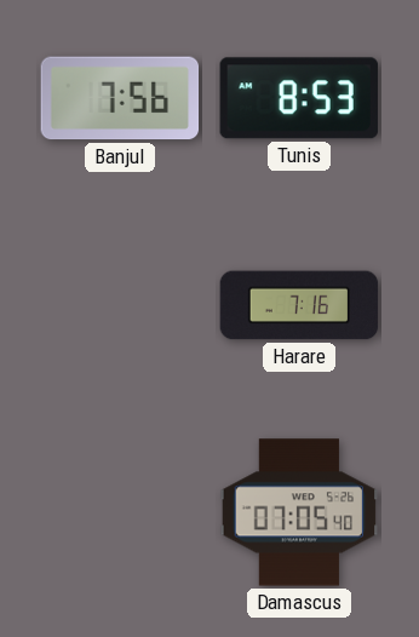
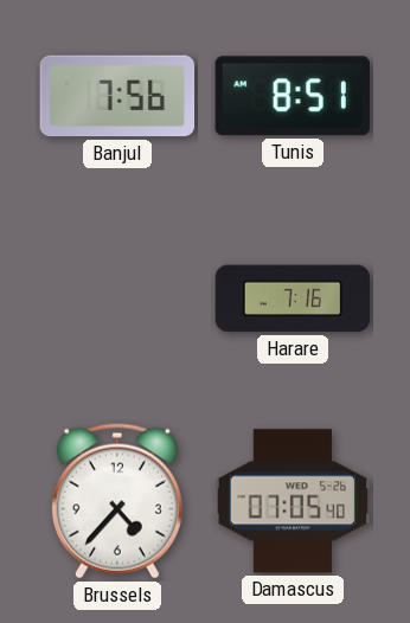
Tunis: 8:53 -> 8:51 (293, 96)
Brussels: none -> 4:37 (117, 501)
